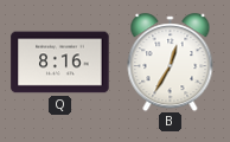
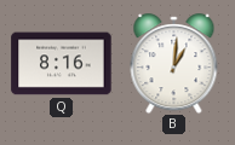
B: 12:35 -> 1:01 (174, 64)
